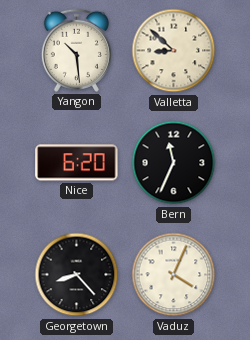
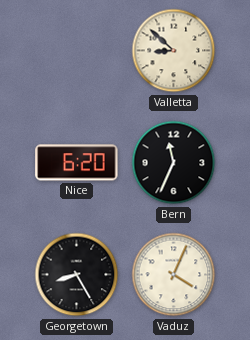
Yangon: 10:29 -> none (76, 50)
Georgetown: 8:23 -> 8:25 (77, 275)
